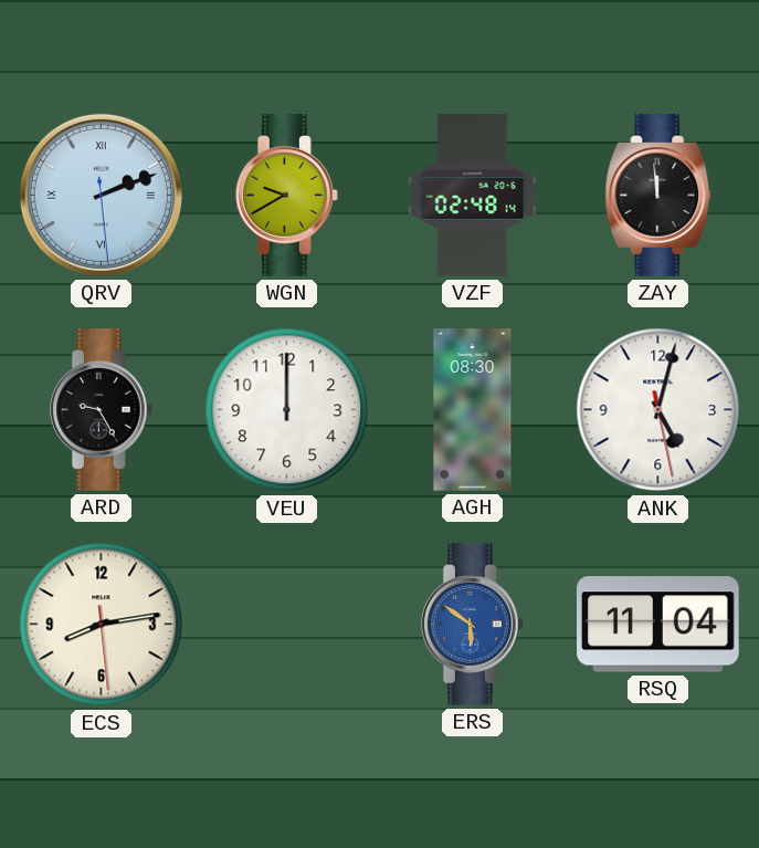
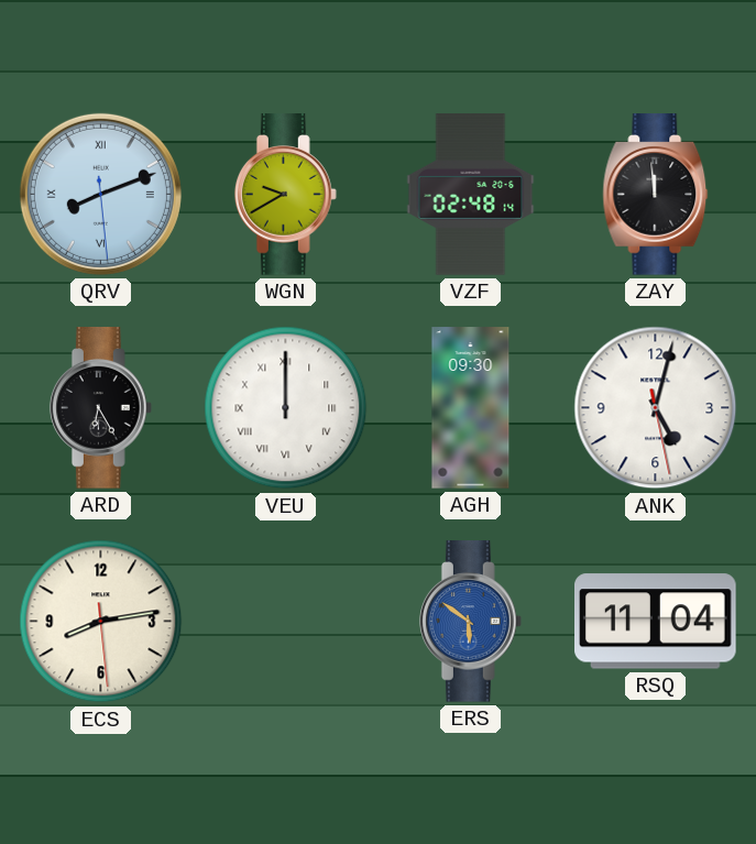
QRV: 2:11 -> 8:11 (100, 194)
ARD: 9:25 -> 6:25 (100, 408)
VEU numerals: Arabic -> Roman (286, 408)
AGH: 08:30 -> 09:30 (471, 408)
